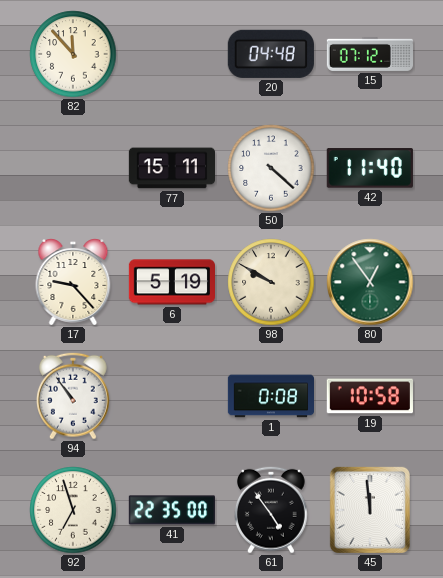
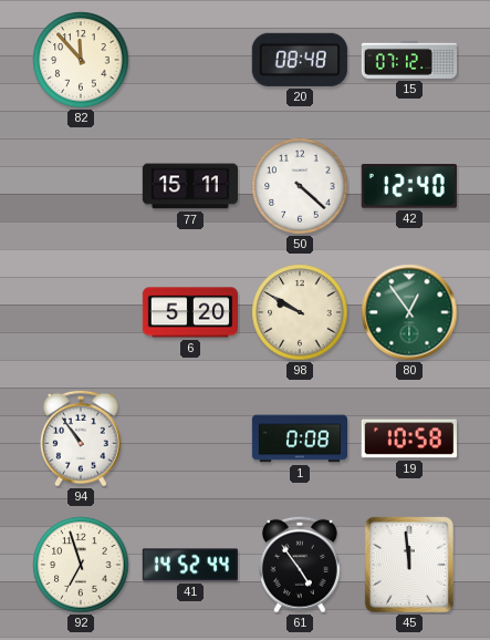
20: 04:48 -> 08:48 (300, 60)
42: 11:40 -> 12:40 (409, 186)
17: 9:23 -> none (73, 282)
6: 5:19 -> 5:20 (189, 312)
41: 22:35 -> 14:52 (189, 565)
